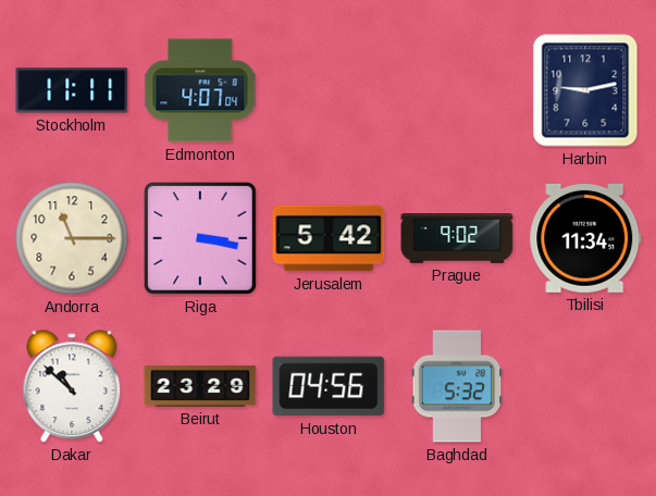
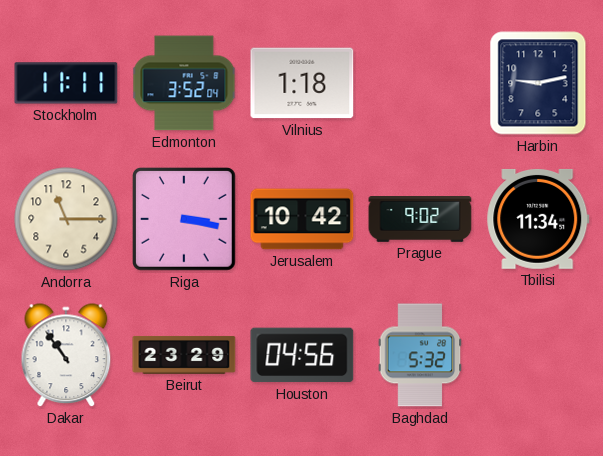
Edmonton: 4:07 -> 3:52 (184, 83)
Vilnius: none -> 1:18 (302, 83)
Jerusalem: 5:42 -> 10:42 (302, 219)
Dakar: 10:52 -> 10:54 (66, 356)
